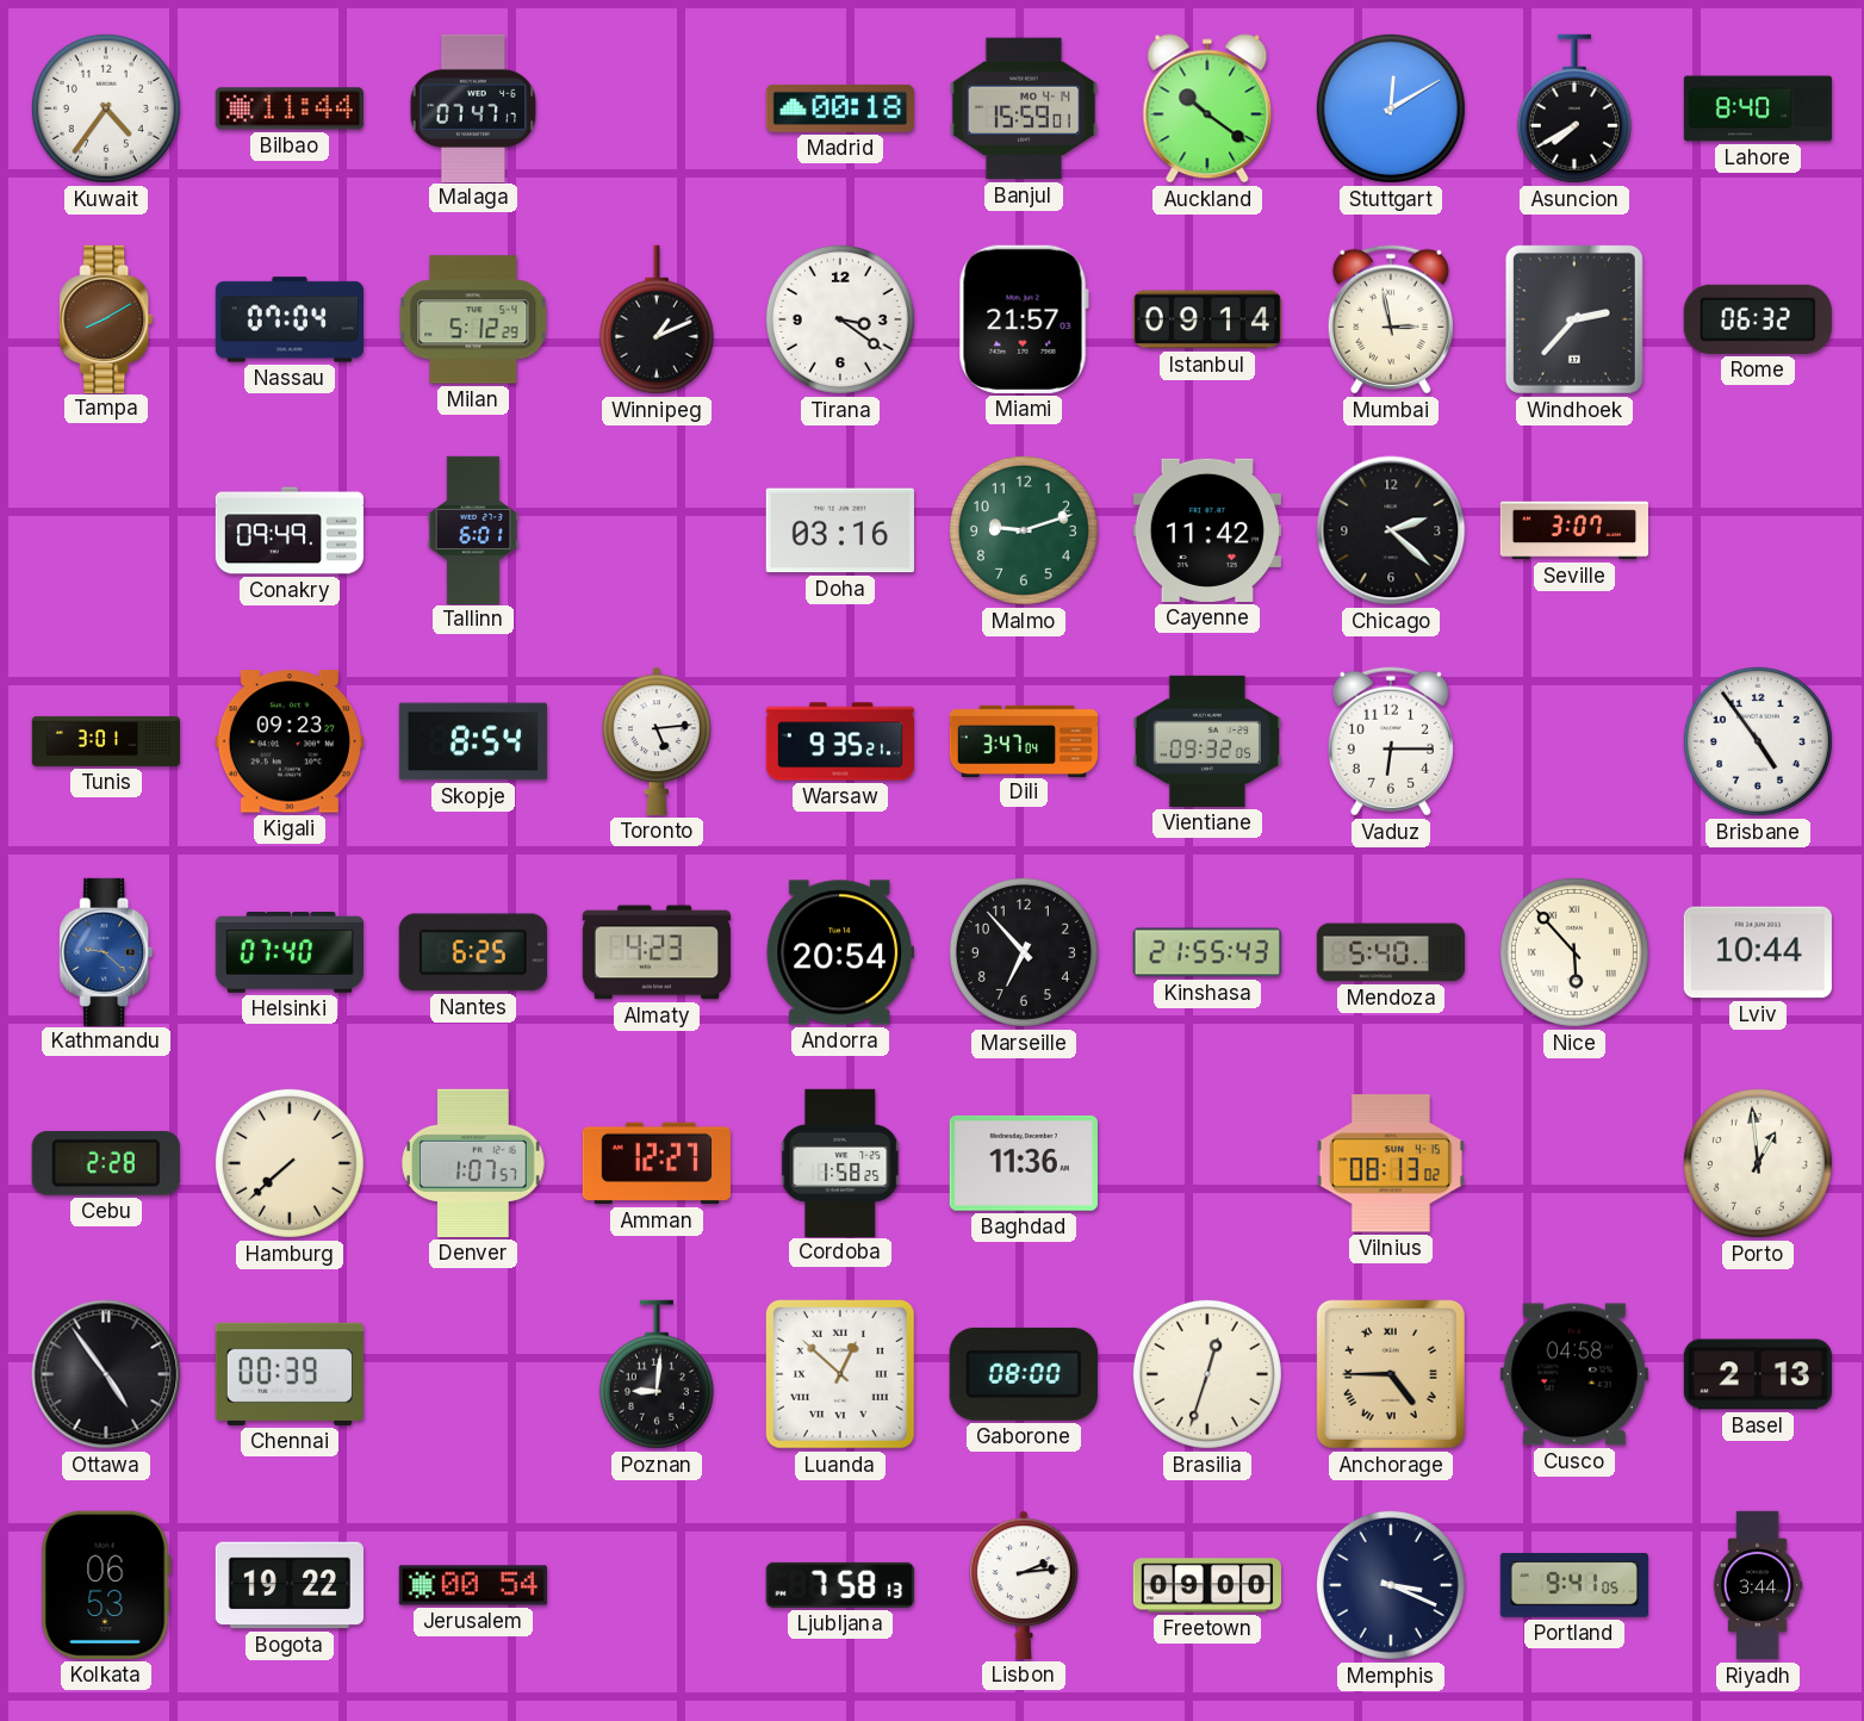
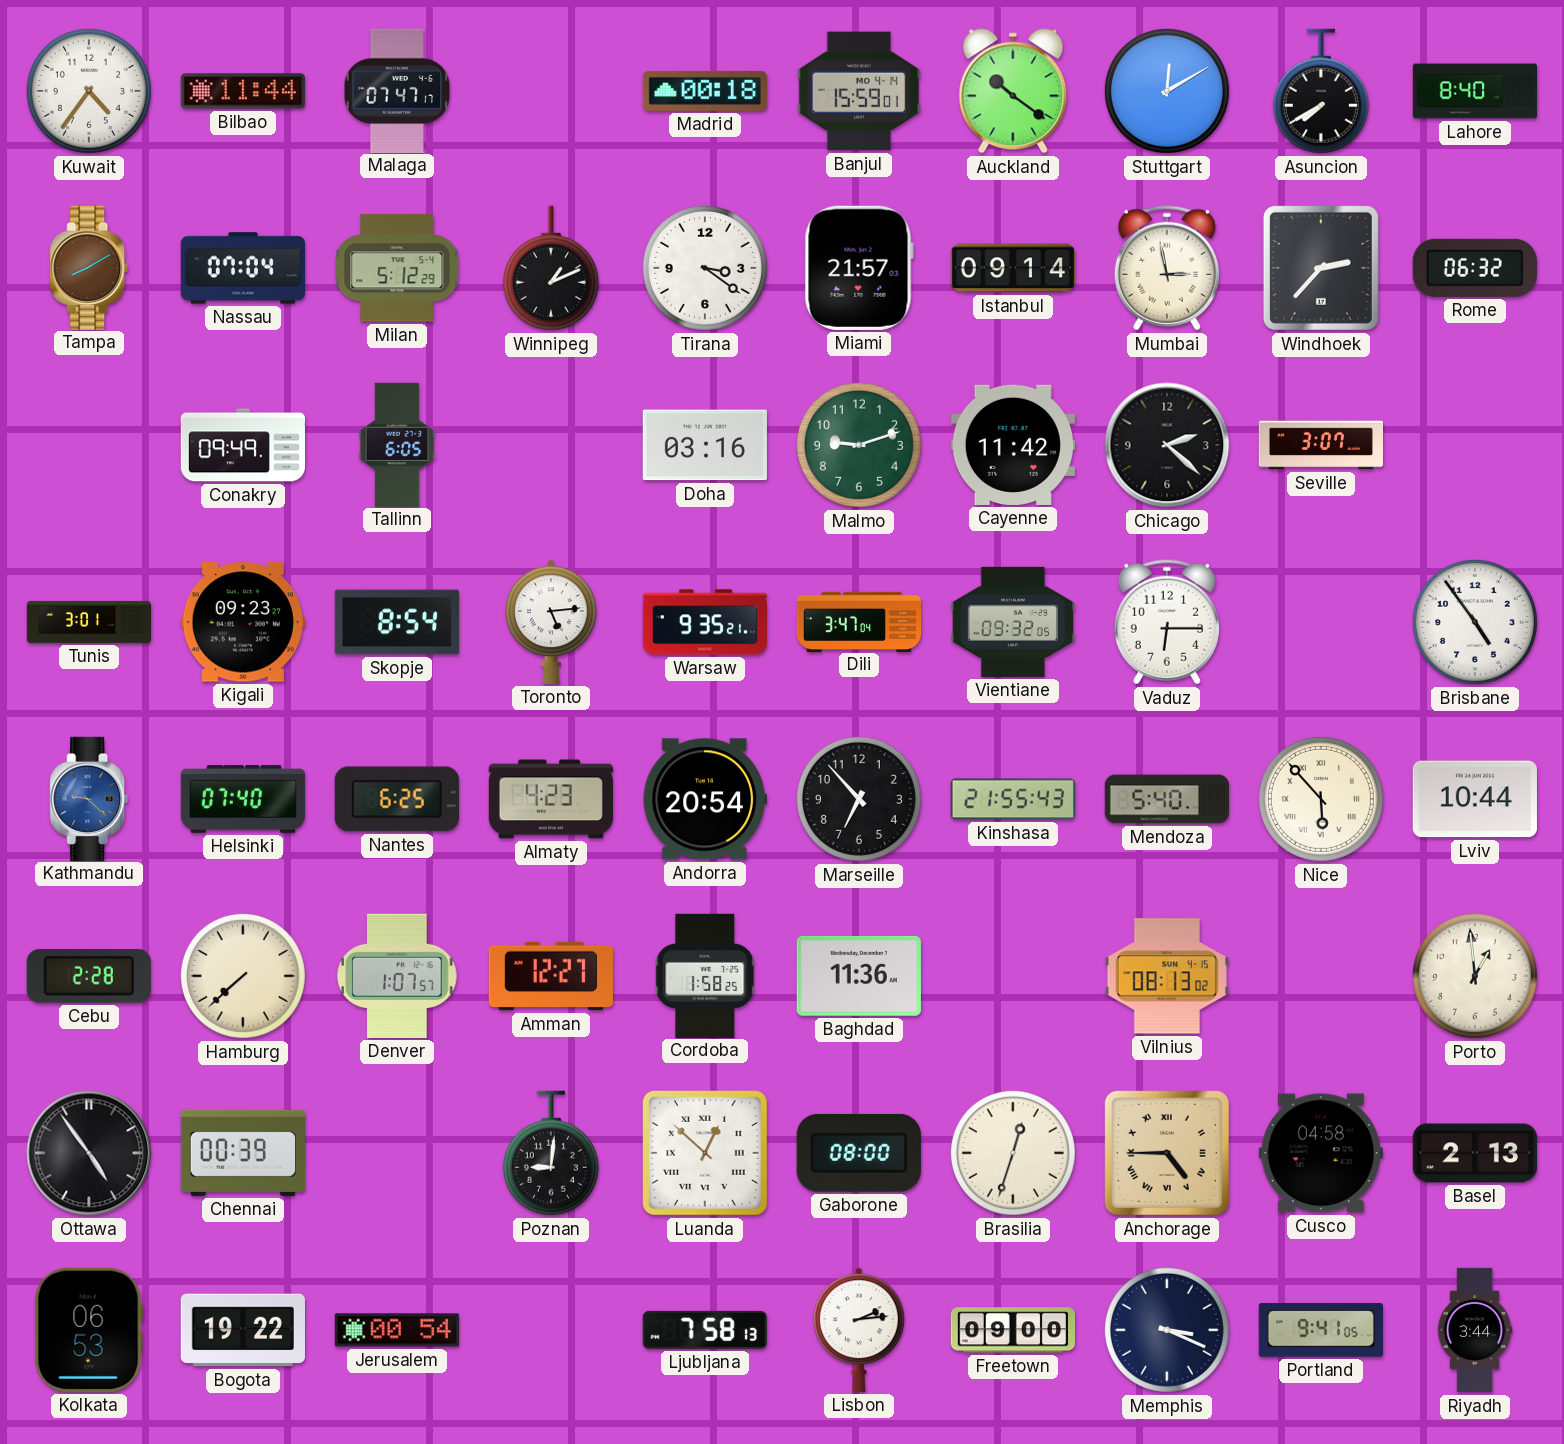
Tallinn: 6:01 -> 6:05 (397, 444)
